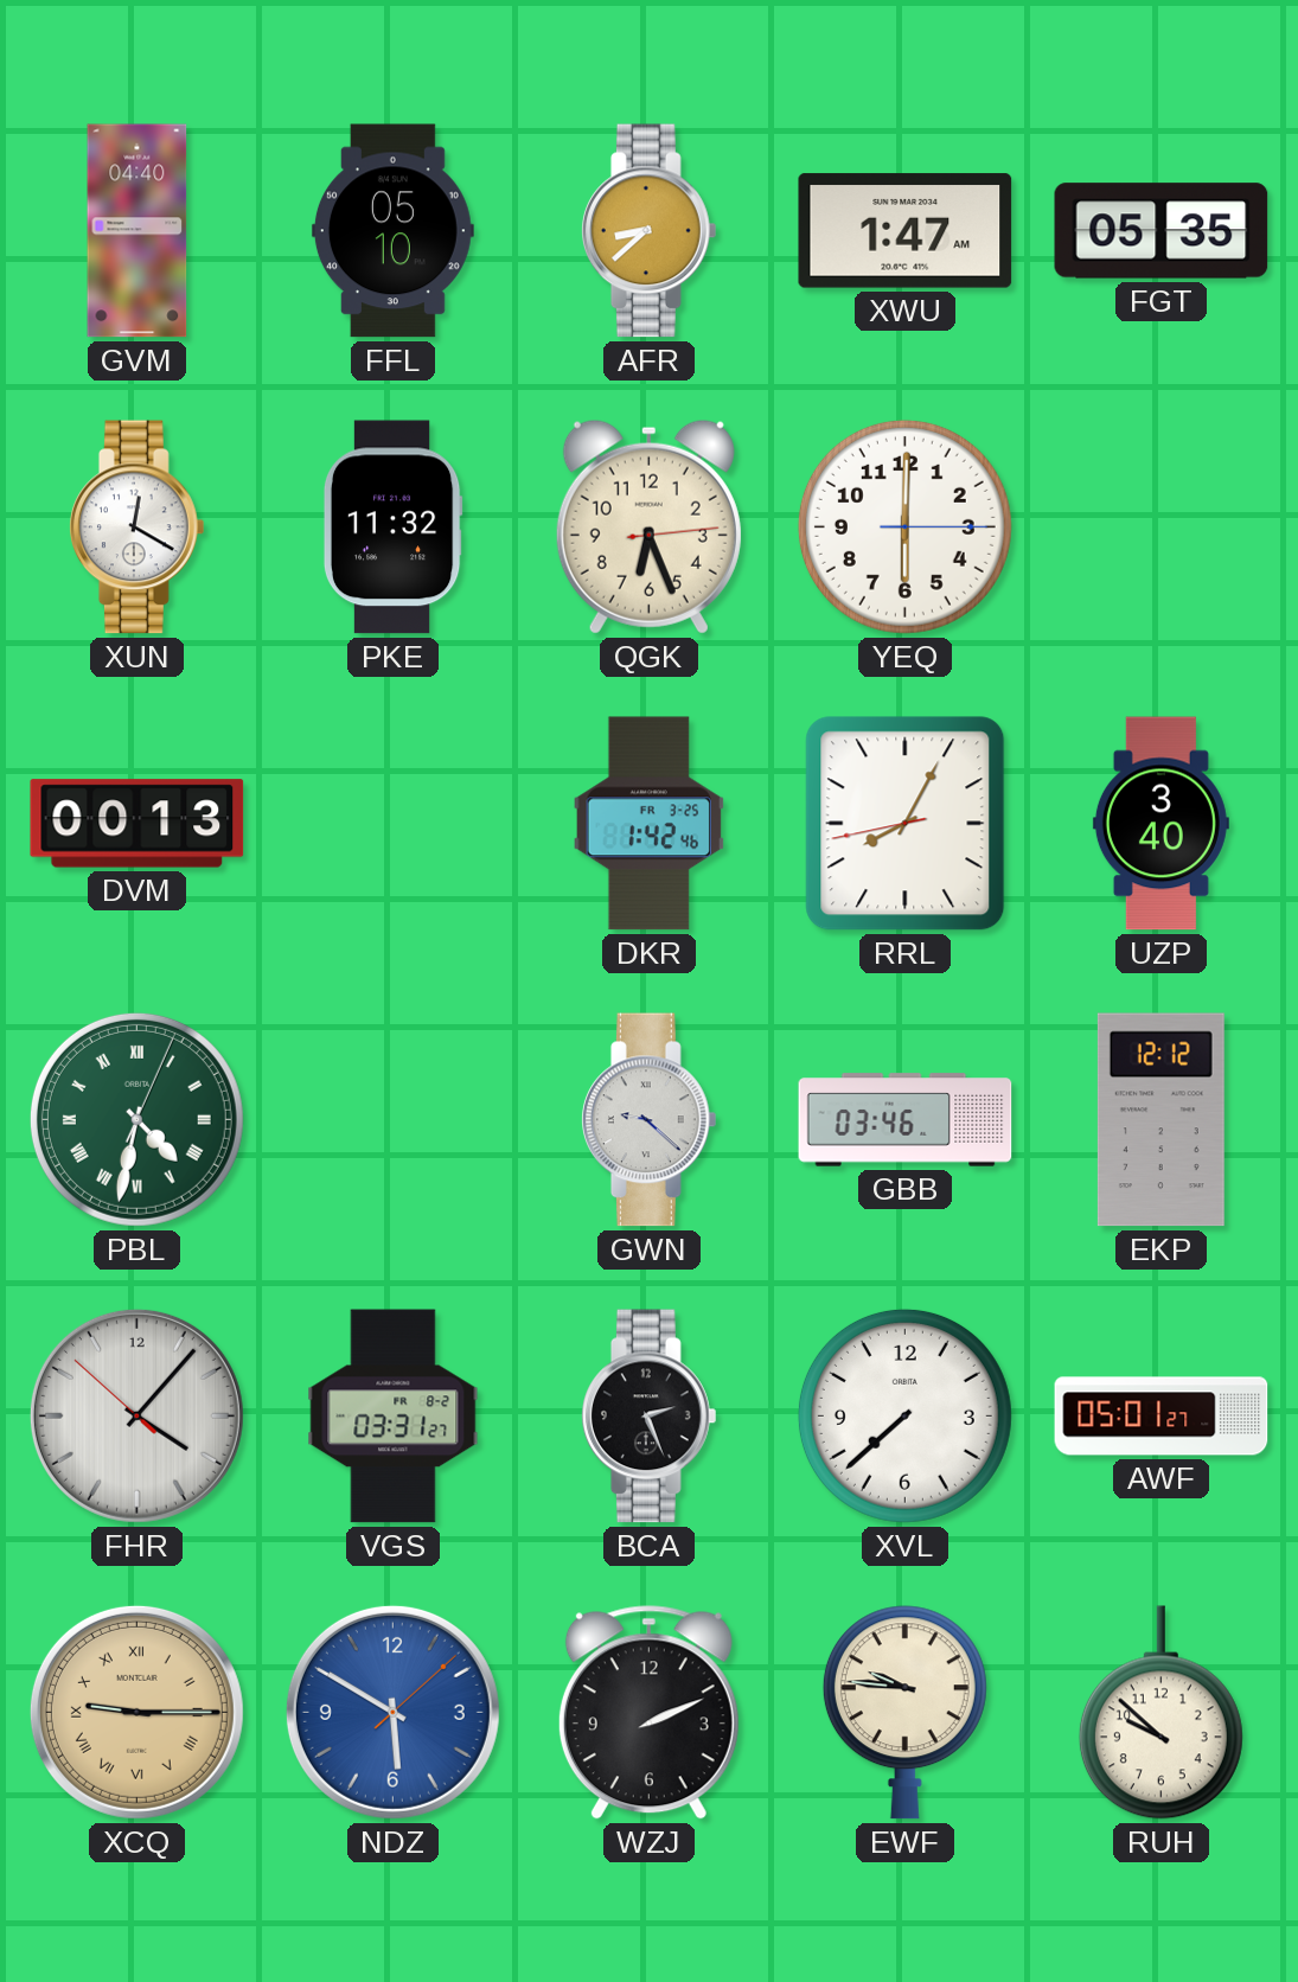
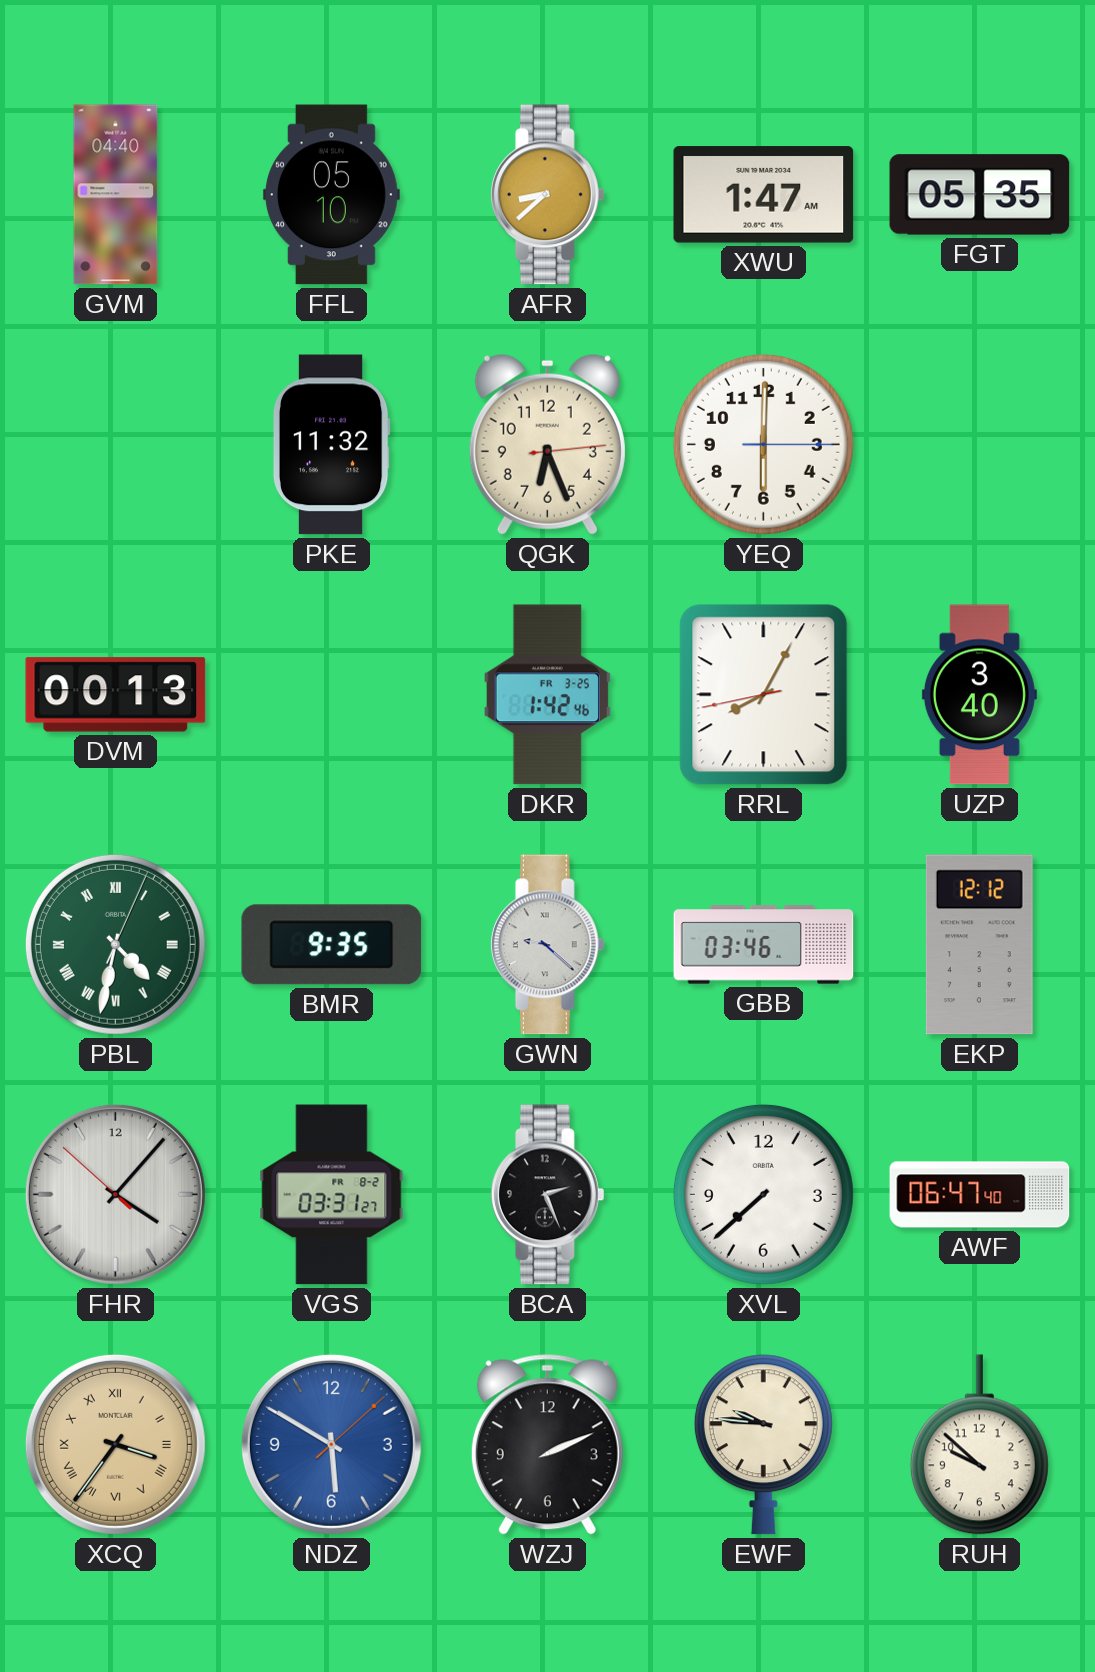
XUN: 12:20 -> none (138, 528)
BMR: none -> 9:35 (332, 945)
AWF: 05:01 -> 06:47 (980, 1195)
XCQ: 9:15 -> 3:36 (115, 1444)
